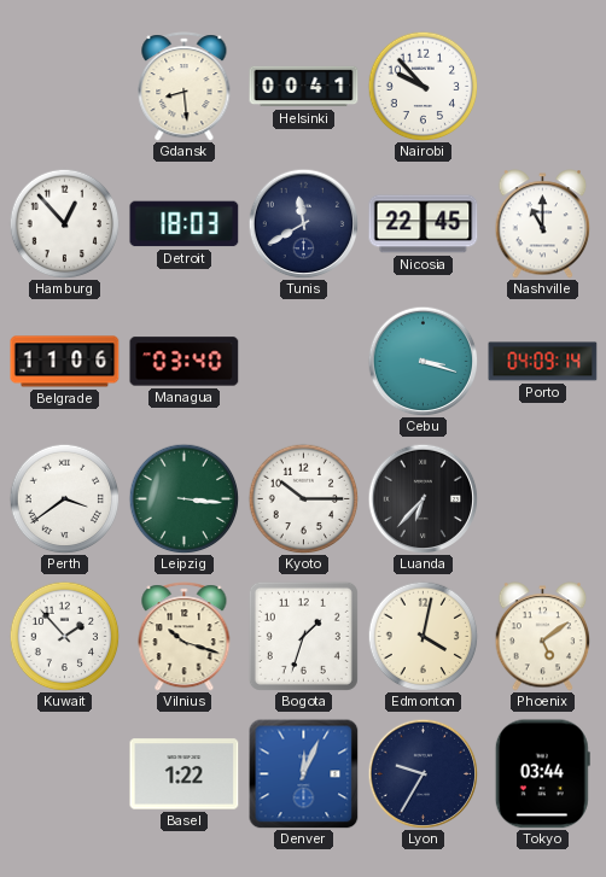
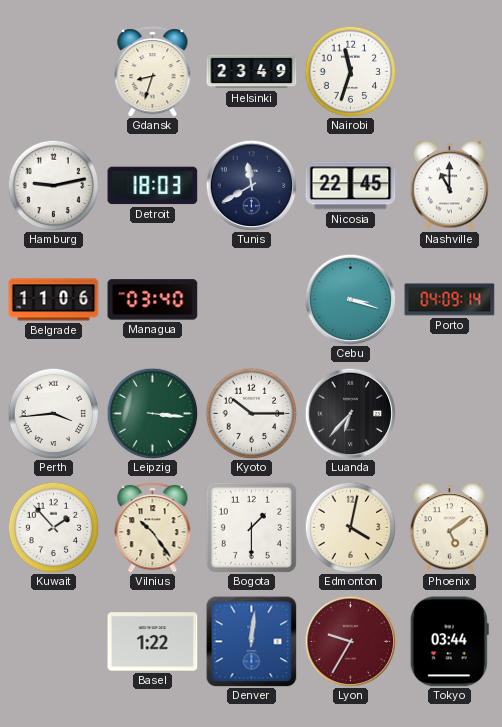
Gdansk: 8:29 -> 8:33 (153, 72)
Helsinki: 00:41 -> 23:49 (252, 72)
Nairobi: 9:53 -> 11:33 (350, 71)
Hamburg: 12:53 -> 9:13 (53, 185)
Perth: 3:39 -> 3:44 (53, 413)
Vilnius: 10:18 -> 10:24 (153, 528)
Bogota: 1:33 -> 1:30 (251, 527)
Denver: 12:04 -> 12:01 (251, 641)
Lyon dial: navy -> burgundy (350, 641)
